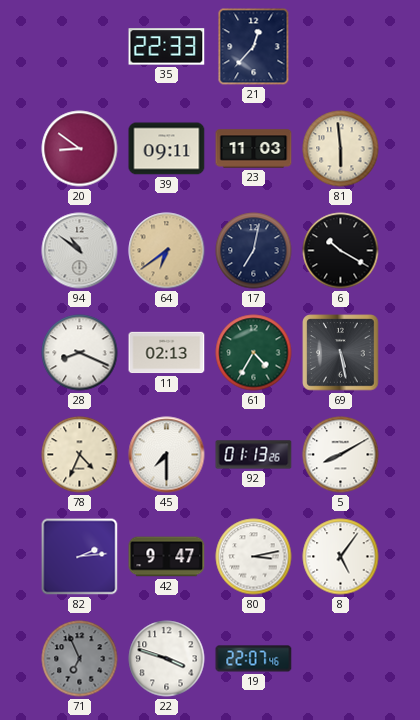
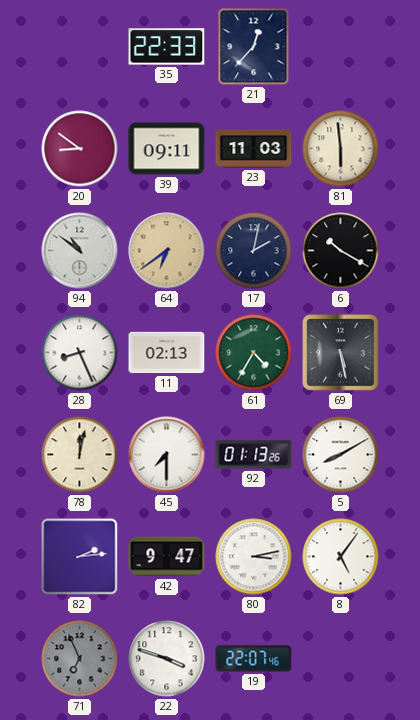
17: 7:02 -> 2:02 (254, 251)
28: 8:19 -> 8:26 (80, 353)
78: 4:34 -> 12:02 (80, 455)
